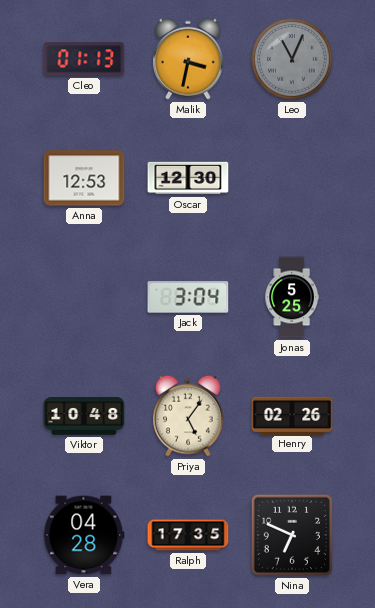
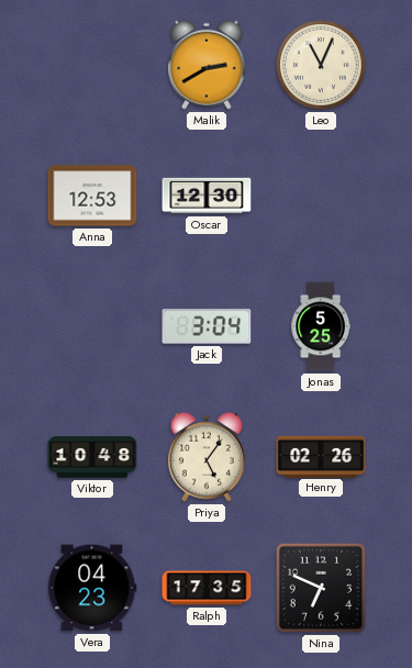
Cleo: 01:13 -> none (84, 59)
Malik: 3:32 -> 2:40 (208, 65)
Leo dial: grey -> cream (321, 65)
Vera: 04:28 -> 04:23 (92, 588)
